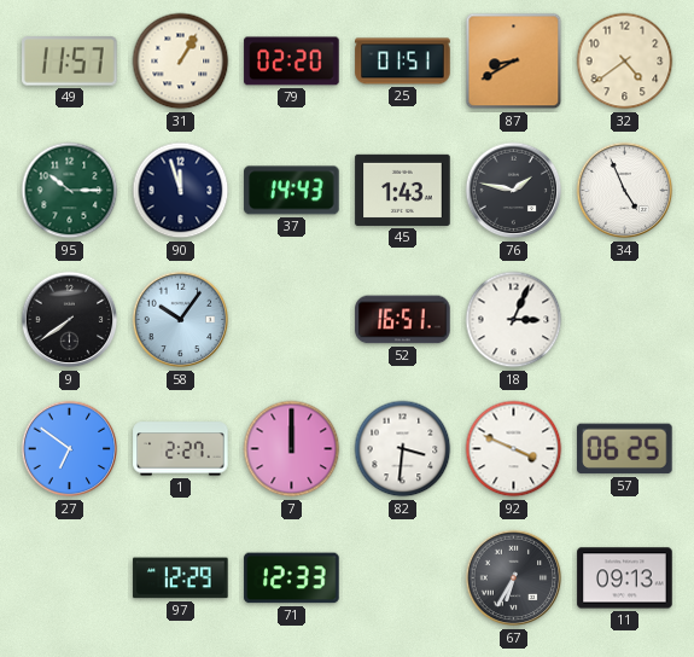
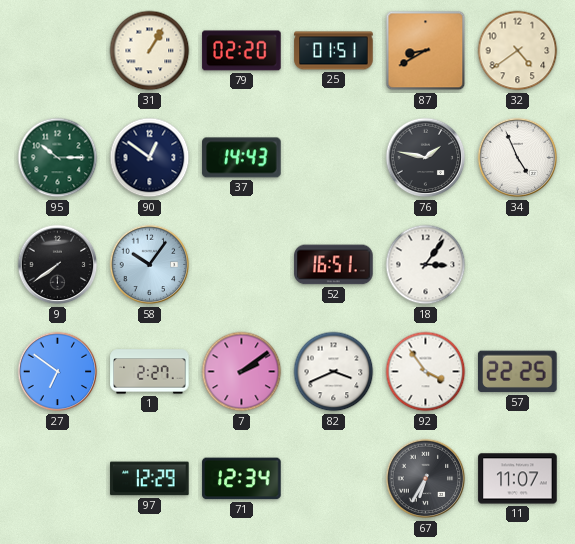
49: 11:57 -> none (70, 62)
90: 11:57 -> 12:51 (150, 158)
45: 1:43 -> none (403, 190)
18: 3:04 -> 3:06 (426, 265)
7: 12:00 -> 2:09 (242, 372)
82: 3:31 -> 3:41 (334, 372)
92: 3:49 -> 3:54 (426, 372)
57: 06:25 -> 22:25 (518, 372)
71: 12:33 -> 12:34 (242, 479)
11: 09:13 -> 11:07 (518, 479)
